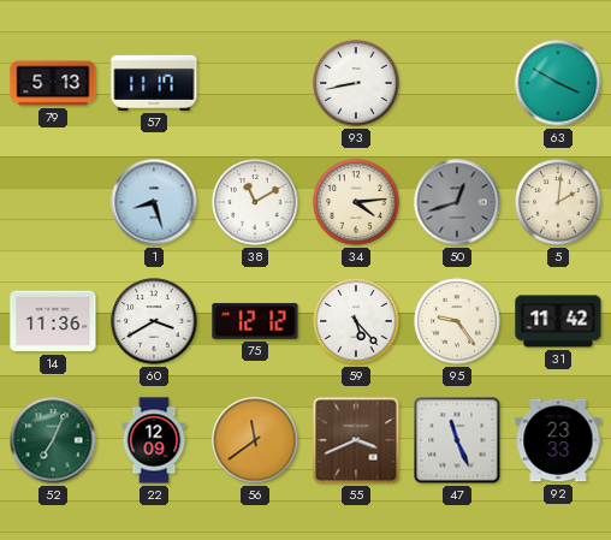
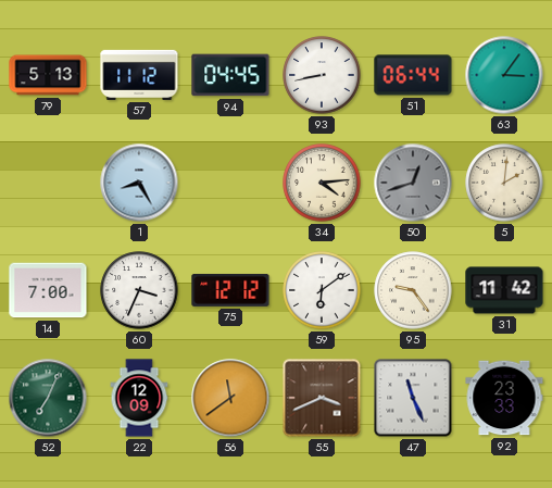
57: 11:17 -> 11:12 (139, 75)
94: none -> 04:45 (230, 75)
51: none -> 06:44 (413, 75)
63: 3:50 -> 3:06 (504, 75)
1: 8:27 -> 8:25 (139, 183)
38: 11:10 -> none (255, 202)
14: 11:36 -> 7:00 (48, 290)
60: 3:40 -> 3:34 (139, 290)
59: 5:23 -> 6:09 (322, 290)
